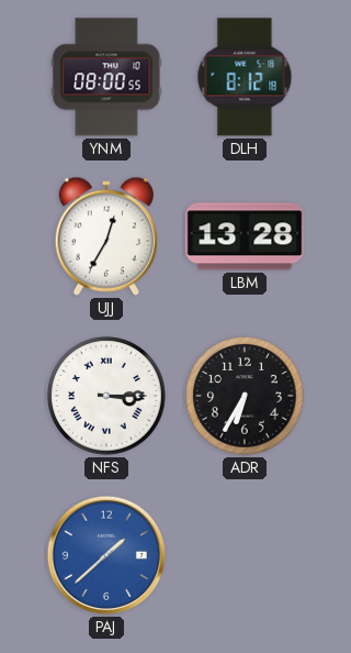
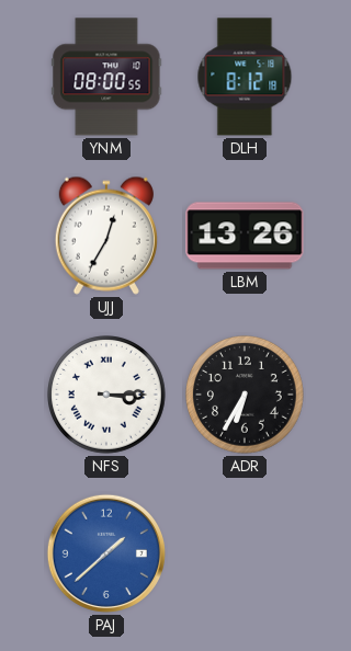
LBM: 13:28 -> 13:26 (245, 236)
